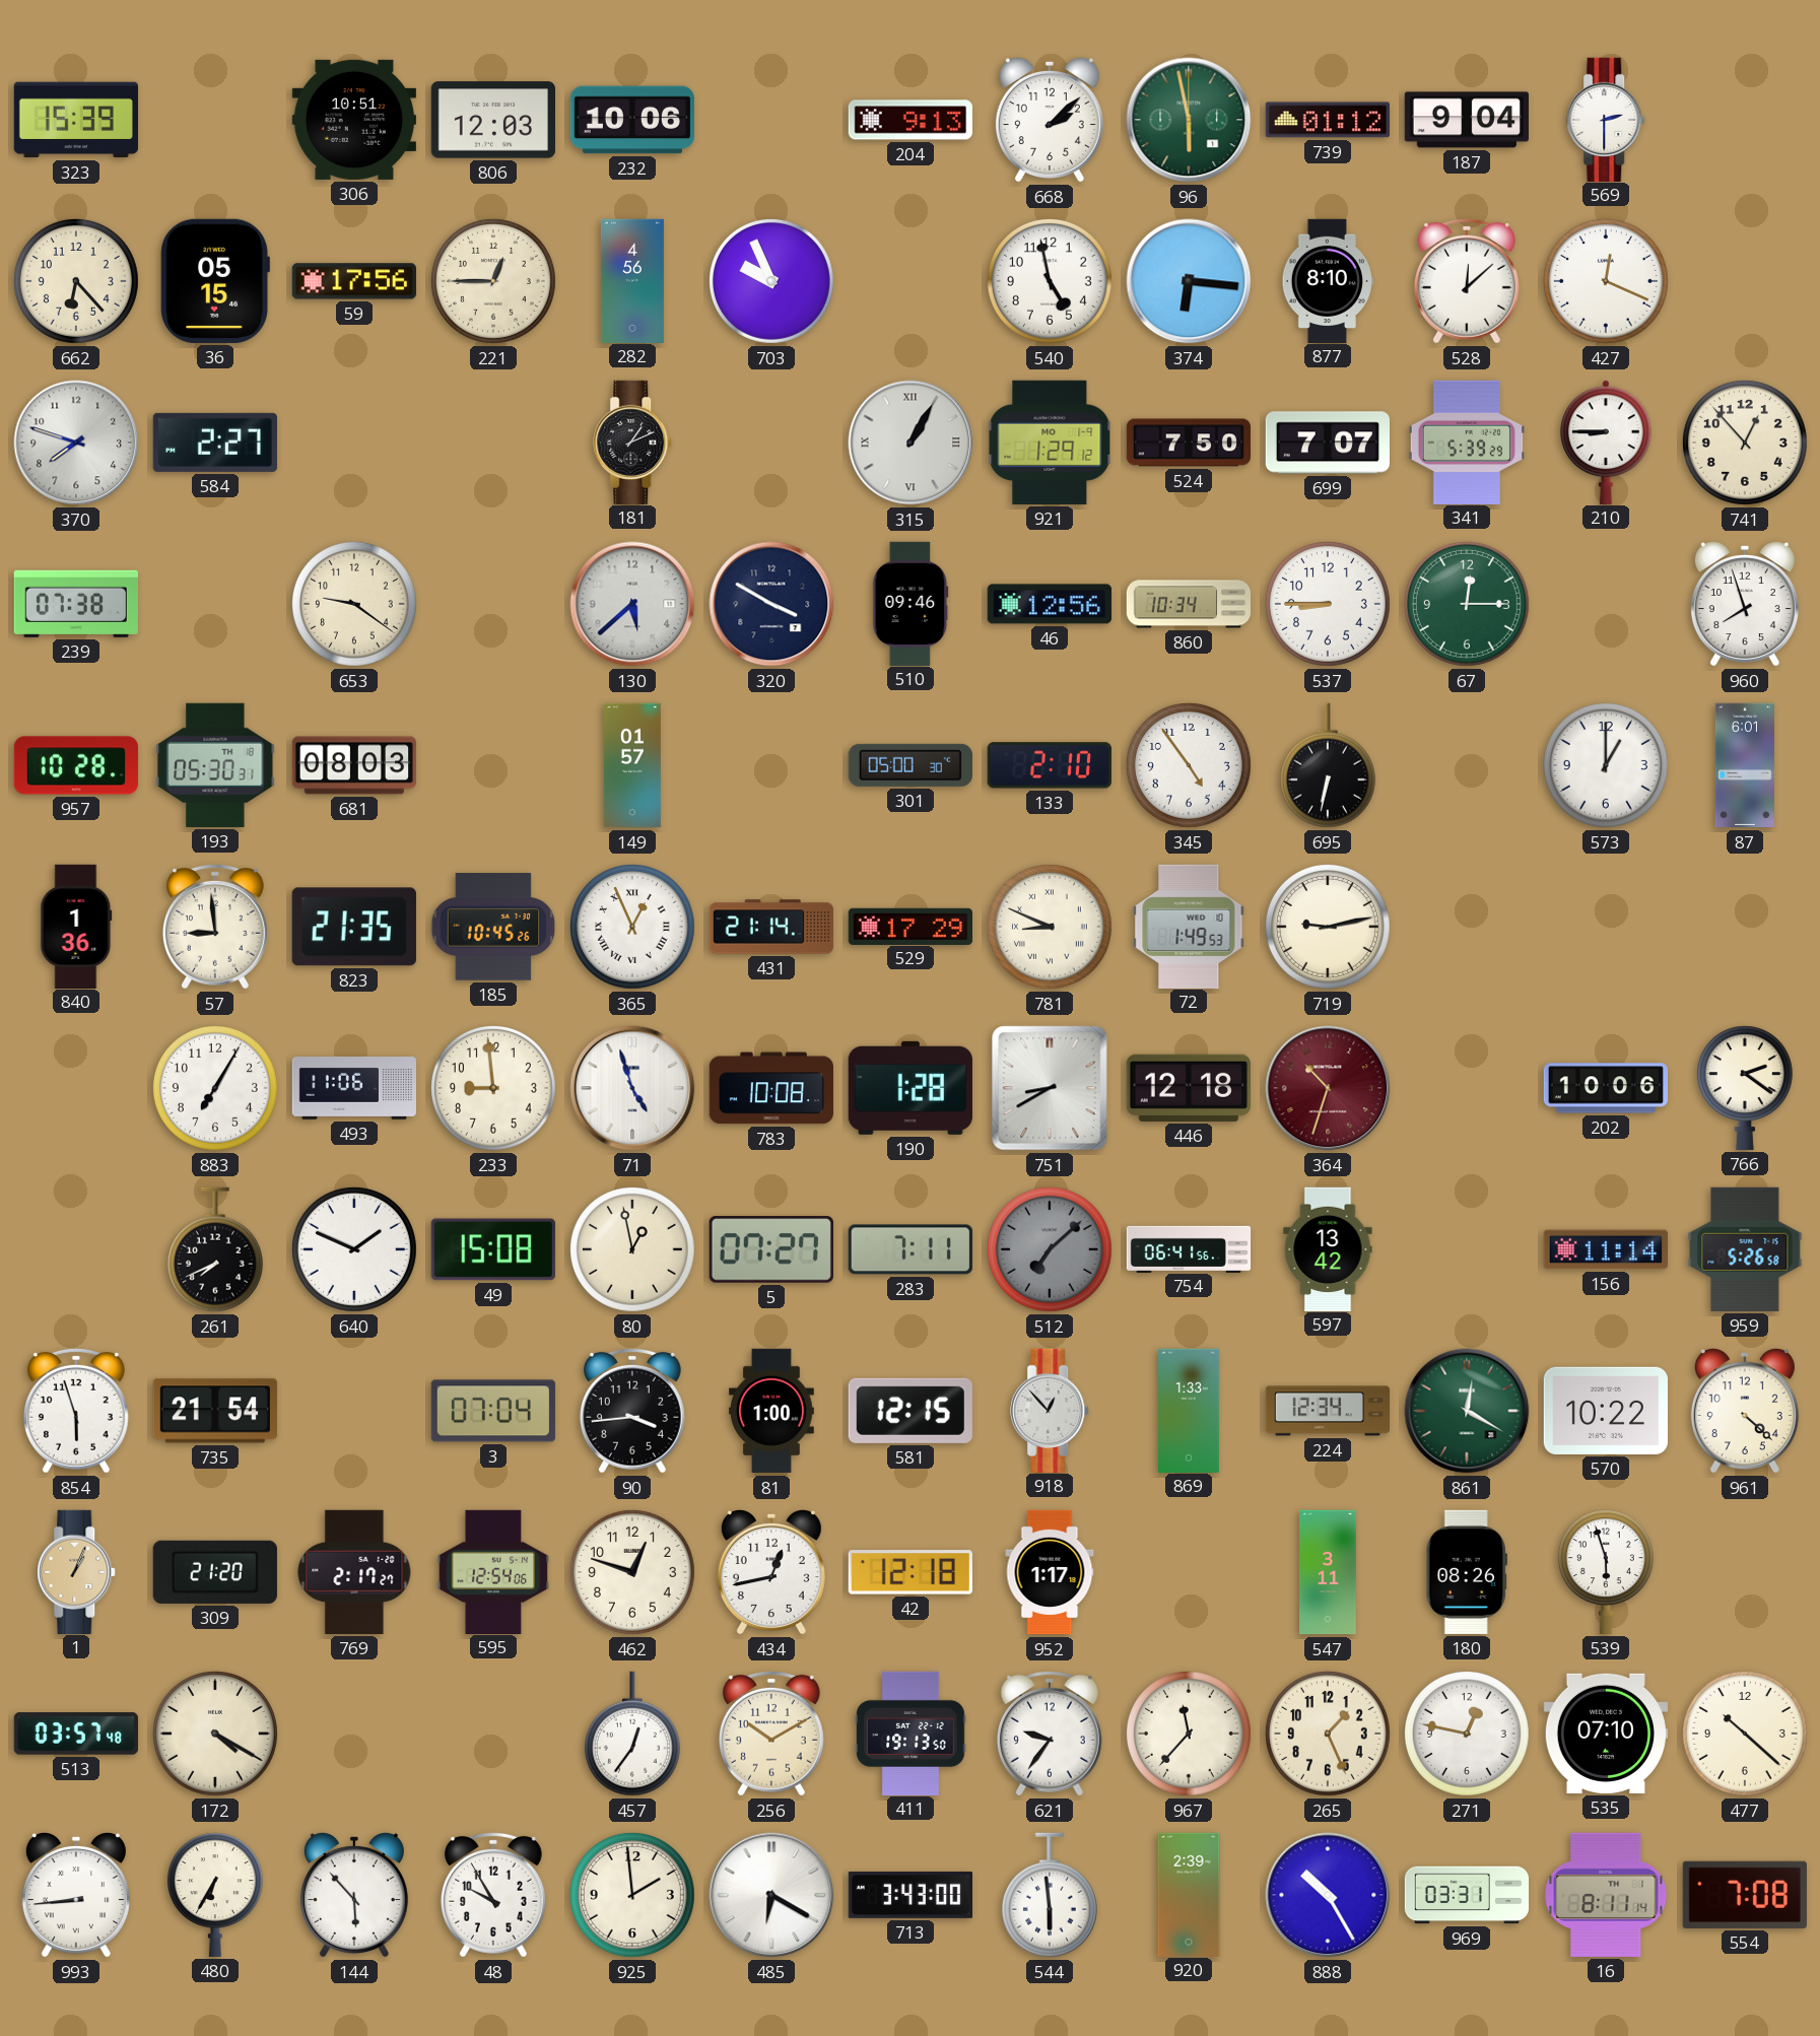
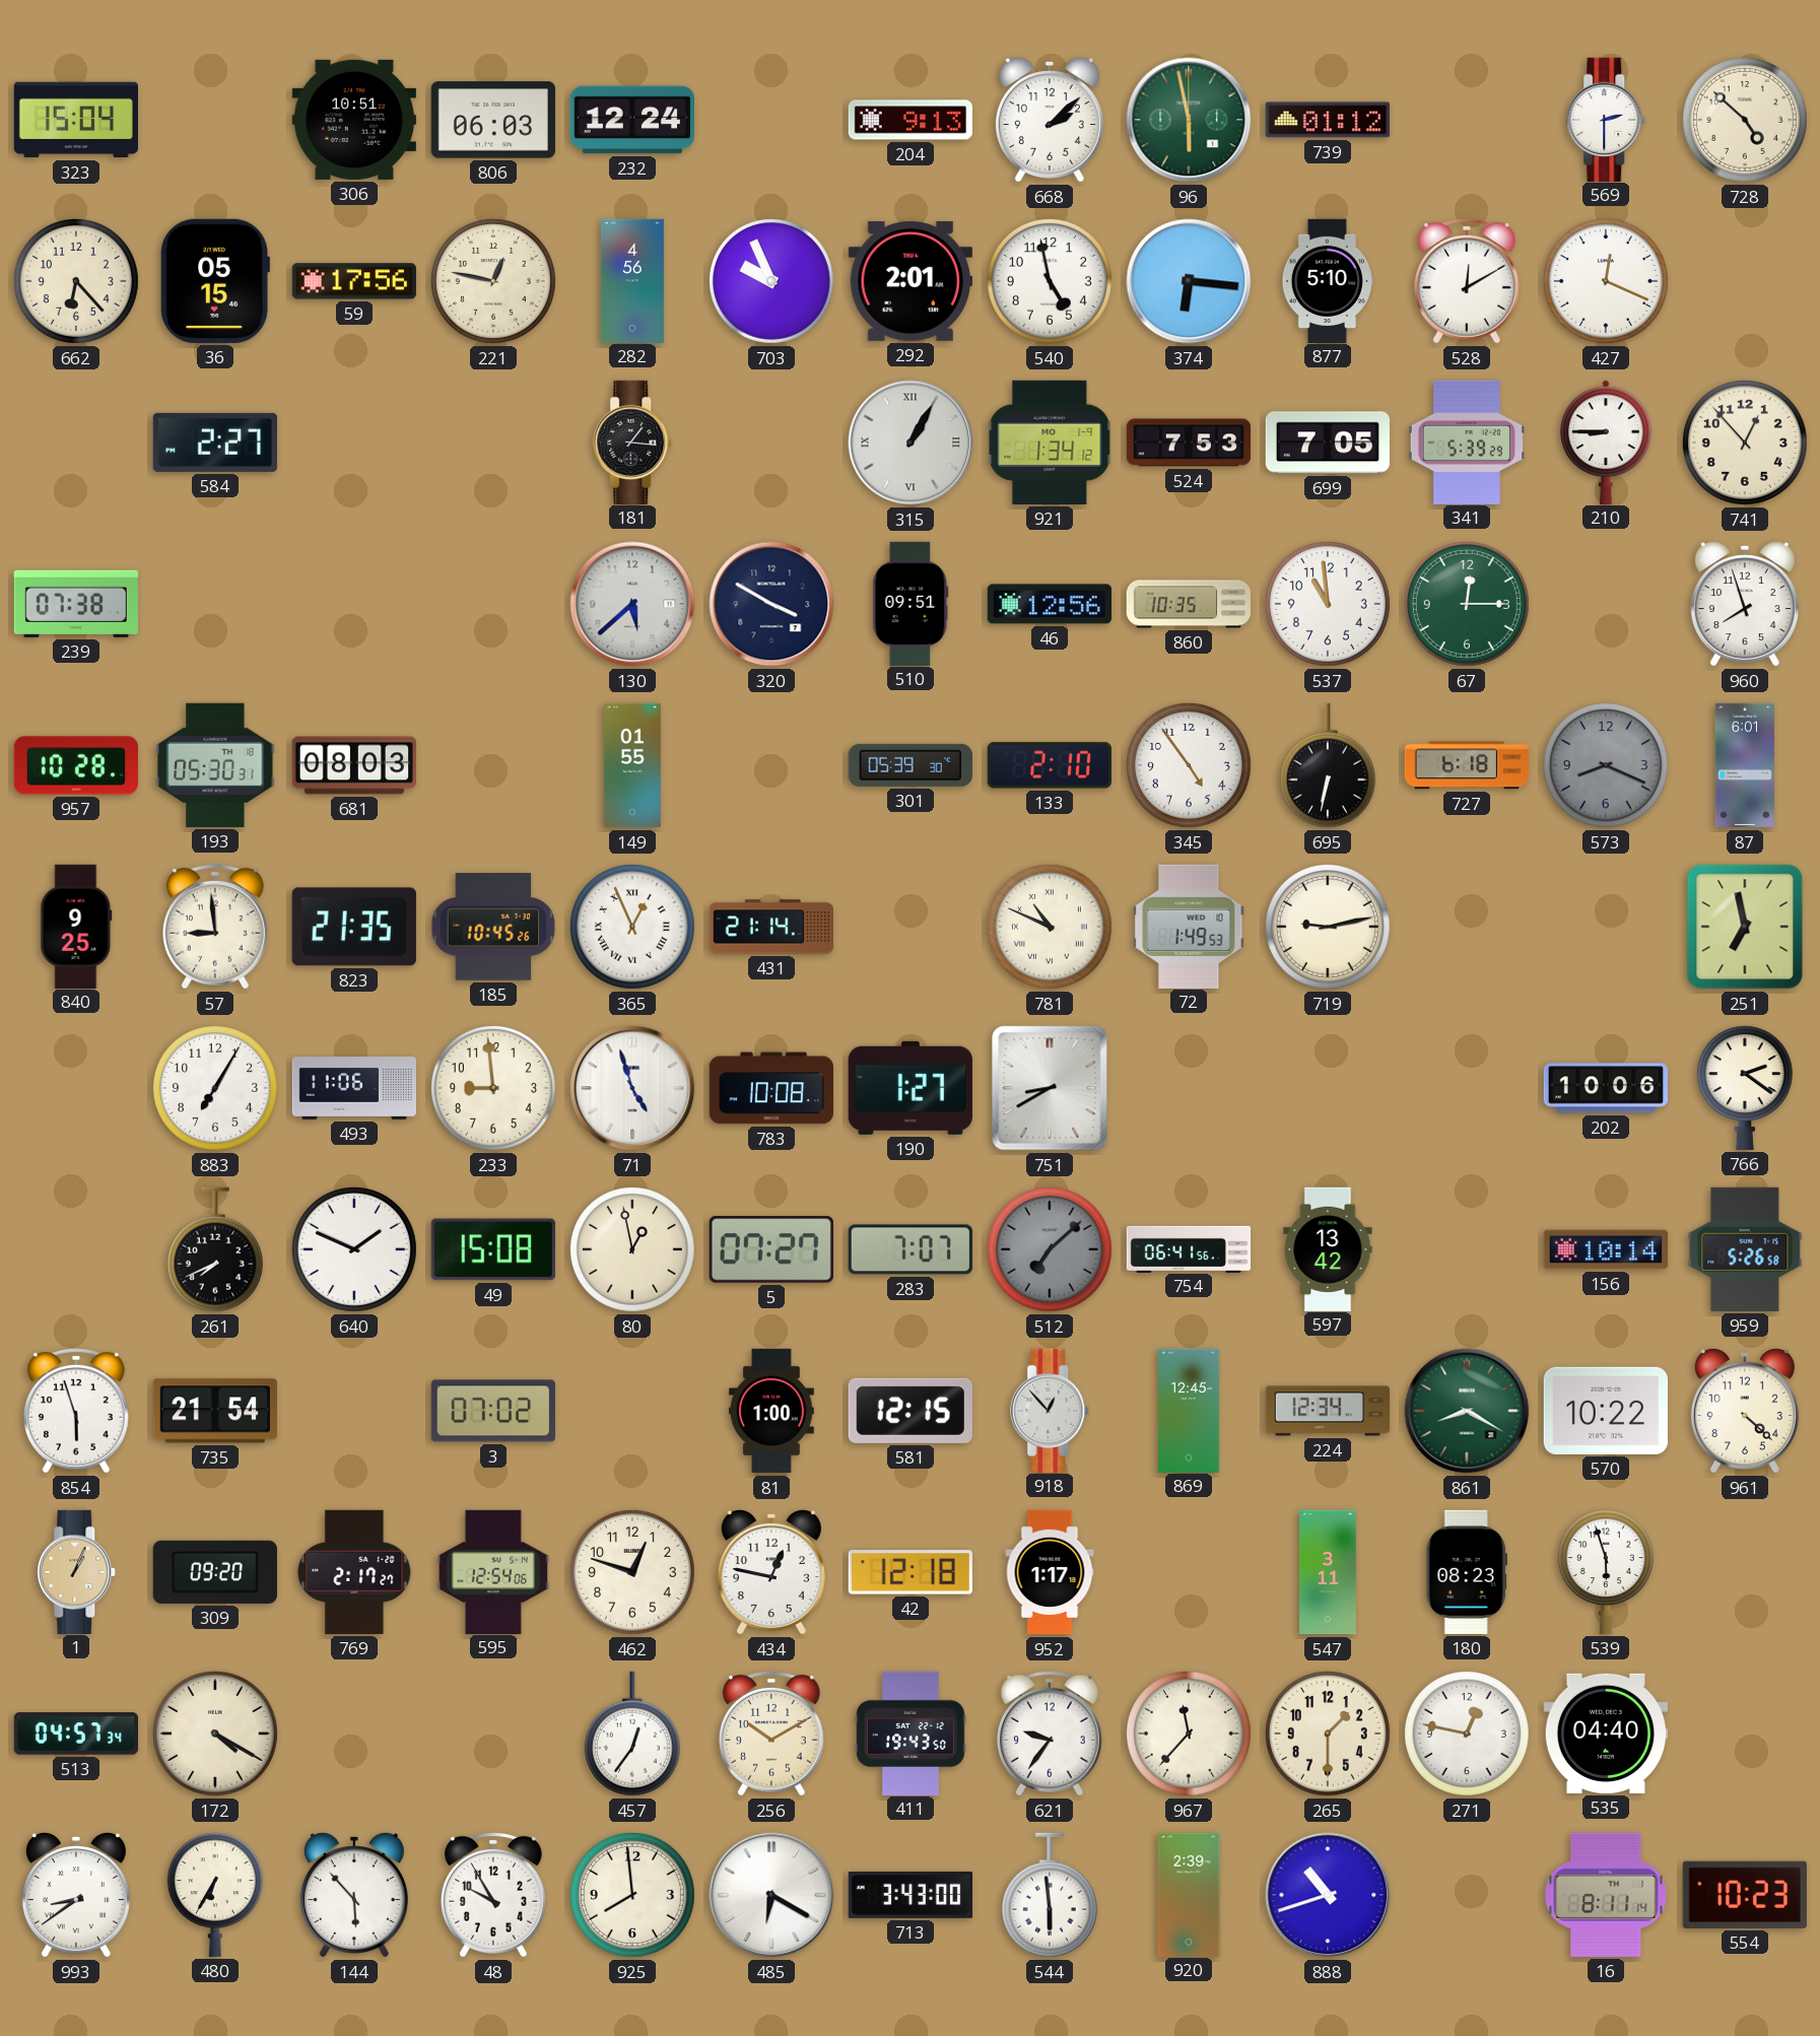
323: 15:39 -> 15:04 (76, 120)
806: 12:03 -> 06:03 (493, 120)
232: 10:06 -> 12:24 (631, 120)
187: 9:04 -> none (1467, 120)
728: none -> 4:52 (1745, 120)
221: 12:45 -> 12:47 (493, 281)
292: none -> 2:01 (911, 281)
877: 8:10 -> 5:10 (1328, 280)
528: 12:08 -> 12:10 (1467, 281)
370: 7:48 -> none (76, 443)
181: 1:11 -> 1:16 (633, 442)
921: 1:29 -> 1:34 (1050, 443)
524: 7:50 -> 7:53 (1188, 443)
699: 7:07 -> 7:05 (1327, 443)
653: 9:21 -> none (354, 604)
510: 09:46 -> 09:51 (911, 603)
860: 10:34 -> 10:35 (1189, 604)
537: 8:45 -> 10:59 (1328, 604)
149: 01:57 -> 01:55 (632, 765)
301: 05:00 -> 05:39 (911, 765)
727: none -> 6:18 (1466, 765)
573: 1:00 -> 8:19 (1606, 765)
573 dial: white -> grey (1606, 765)
840: 1:36 -> 9:25 (76, 926)
529: 17:29 -> none (909, 926)
781: 8:49 -> 10:49 (1050, 927)
251: none -> 6:58 (1745, 927)
190: 1:28 -> 1:27 (911, 1088)
446: 12:18 -> none (1189, 1088)
364: 10:33 -> none (1328, 1088)
283: 7:11 -> 7:07 (911, 1249)
156: 11:14 -> 10:14 (1605, 1249)
3: 07:04 -> 07:02 (493, 1411)
90: 3:44 -> none (632, 1411)
869: 1:33 -> 12:45 (1190, 1410)
861: 12:20 -> 8:20 (1467, 1411)
309: 21:20 -> 09:20 (215, 1572)
434: 12:43 -> 12:47 (771, 1572)
180: 08:26 -> 08:23 (1467, 1572)
513: 03:57 -> 04:57 (76, 1734)
411: 19:13 -> 19:43 (911, 1733)
265: 1:26 -> 1:30 (1328, 1734)
535: 07:10 -> 04:40 (1605, 1734)
477: 10:22 -> none (1745, 1734)
993: 8:44 -> 8:39 (76, 1895)
925: 1:59 -> 7:59 (632, 1895)
888: 10:25 -> 10:42 (1328, 1895)
969: 03:31 -> none (1467, 1895)
554: 7:08 -> 10:23 (1745, 1895)
